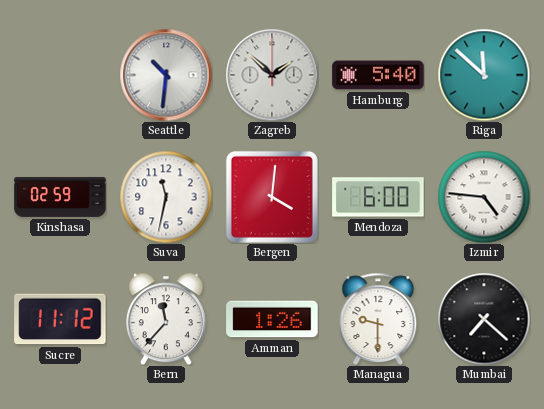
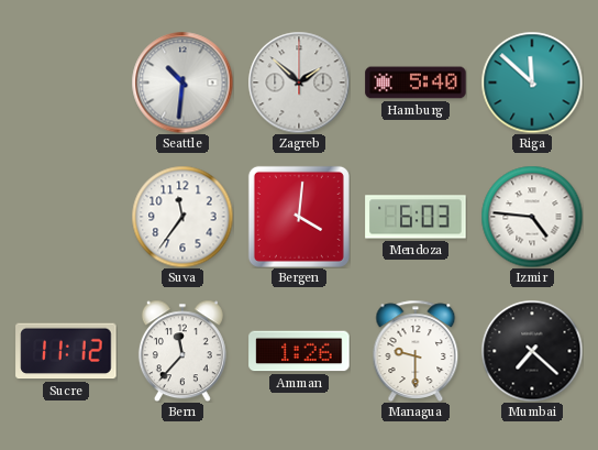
Kinshasa: 02:59 -> none (60, 197)
Suva: 11:32 -> 11:36 (182, 217)
Mendoza: 6:00 -> 6:03 (416, 217)
